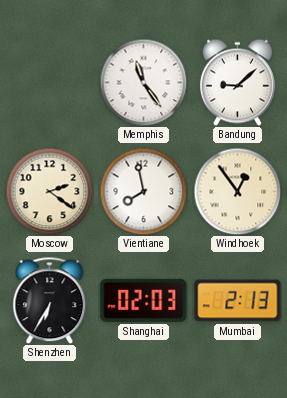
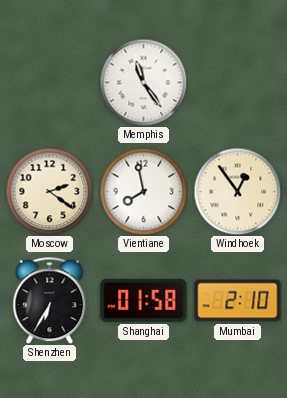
Bandung: 9:08 -> none (237, 82)
Shanghai: 02:03 -> 01:58 (144, 300)
Mumbai: 2:13 -> 2:10 (238, 301)
